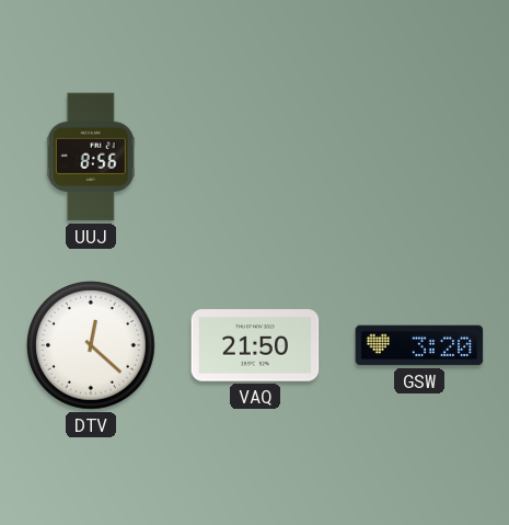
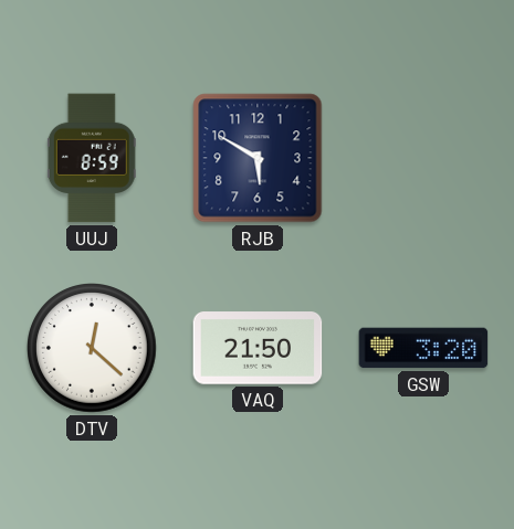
UUJ: 8:56 -> 8:59 (92, 158)
RJB: none -> 5:50 (258, 158)
